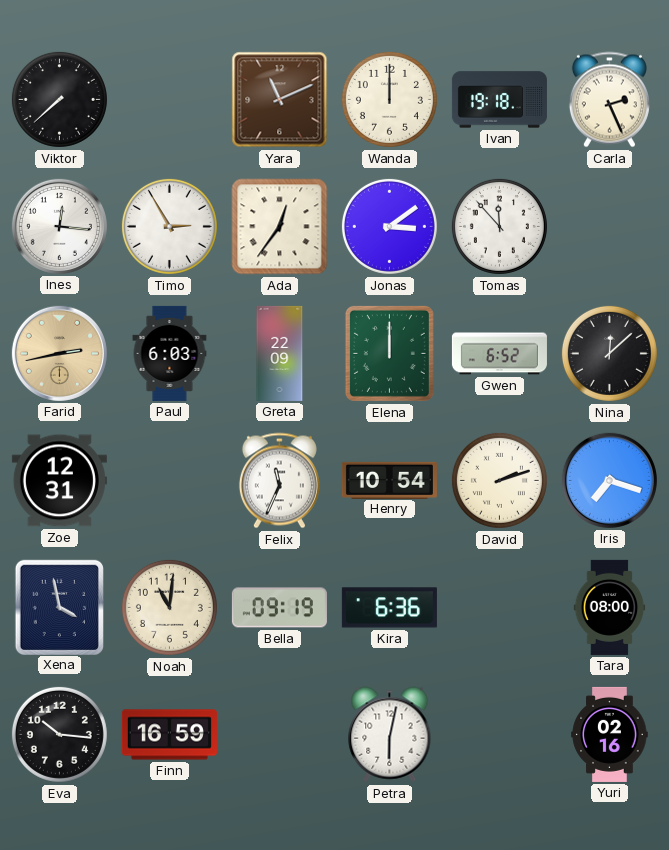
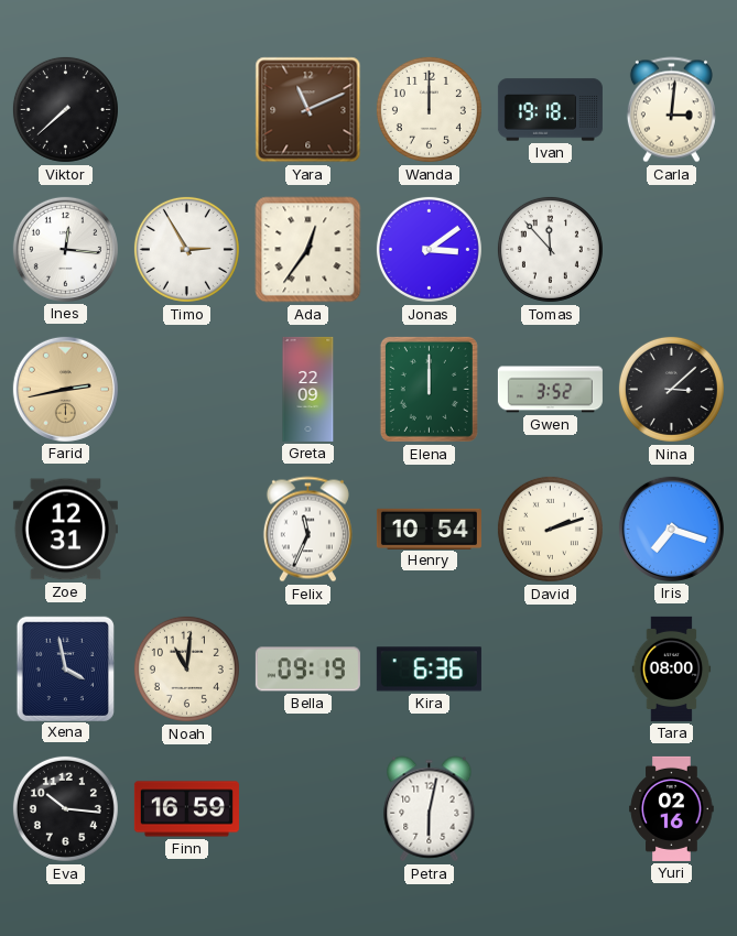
Carla: 2:26 -> 3:01 (671, 110)
Paul: 6:03 -> none (170, 353)
Gwen: 6:52 -> 3:52 (550, 390)
Nina: 12:08 -> 3:08 (671, 389)
